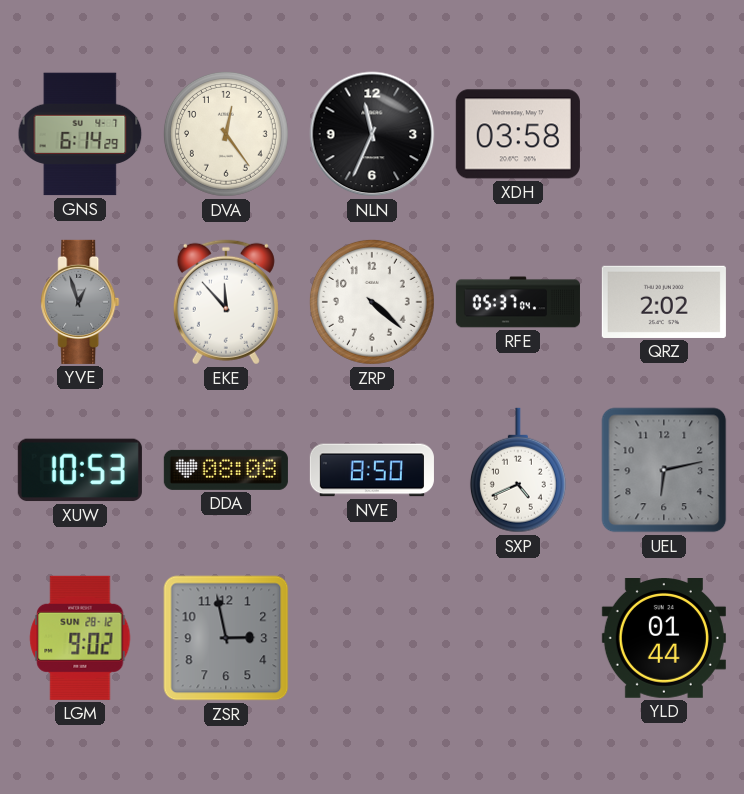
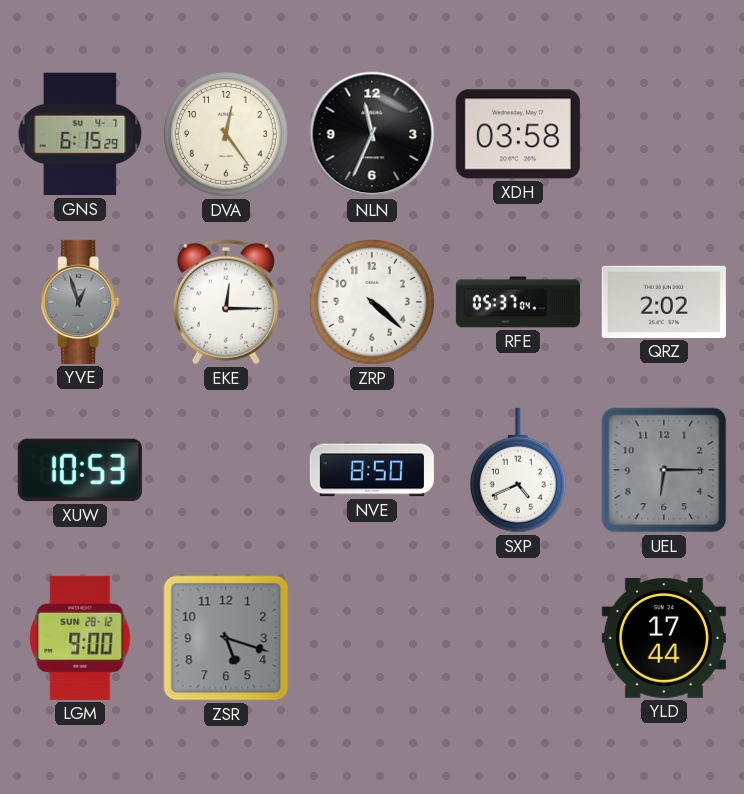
GNS: 6:14 -> 6:15 (80, 134)
EKE: 11:53 -> 12:15 (226, 302)
DDA: 08:08 -> none (226, 470)
UEL: 6:13 -> 6:15 (664, 470)
LGM: 9:02 -> 9:00 (80, 638)
ZSR: 2:58 -> 5:18 (226, 638)
YLD: 01:44 -> 17:44 (664, 639)
